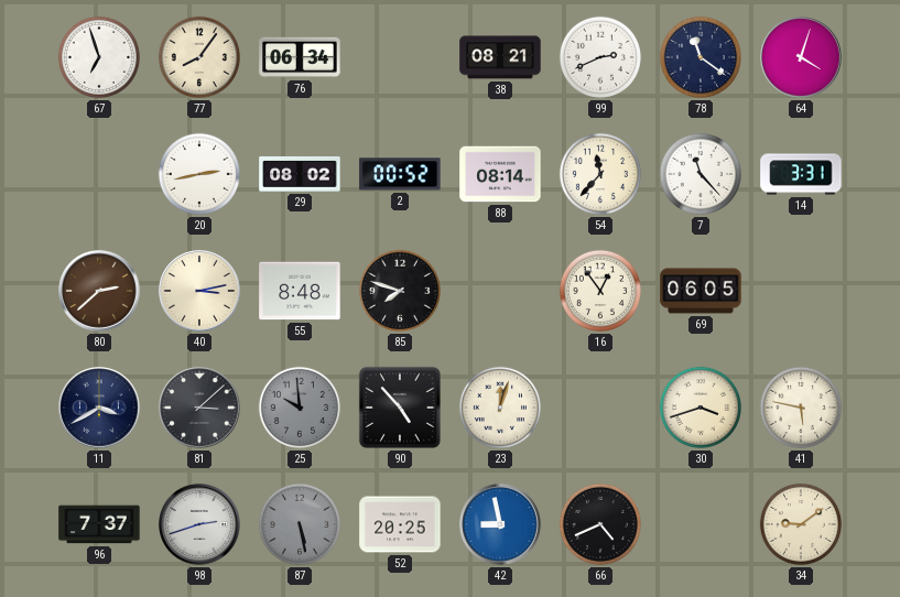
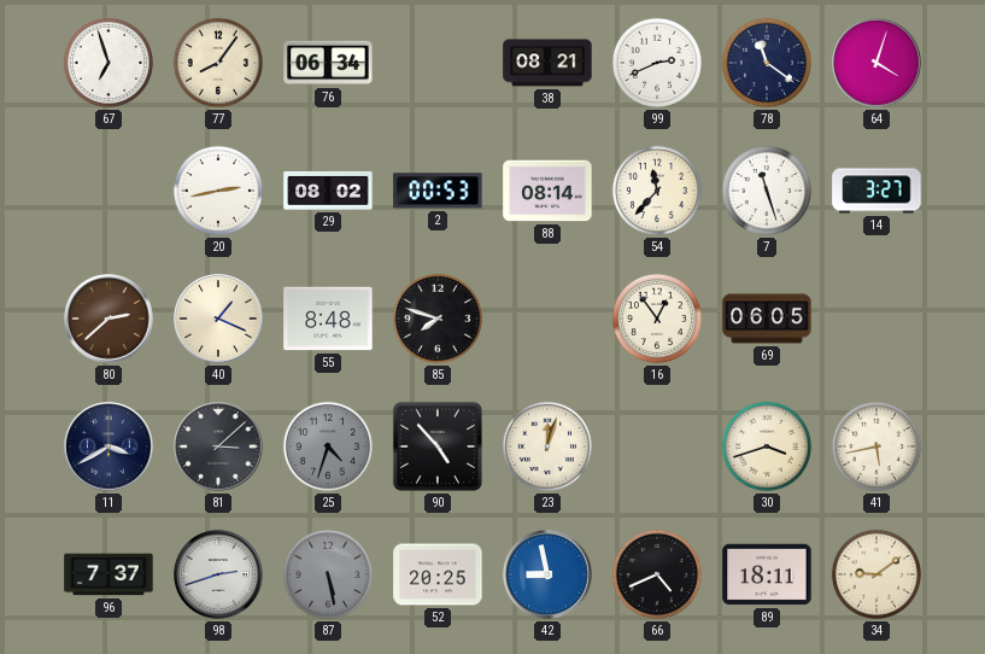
2: 00:52 -> 00:53 (438, 191)
7: 11:23 -> 11:27 (767, 191)
14: 3:31 -> 3:27 (876, 191)
40: 3:13 -> 1:19 (218, 319)
25: 9:59 -> 4:33 (328, 446)
41: 5:47 -> 5:43 (876, 446)
89: none -> 18:11 (767, 574)
